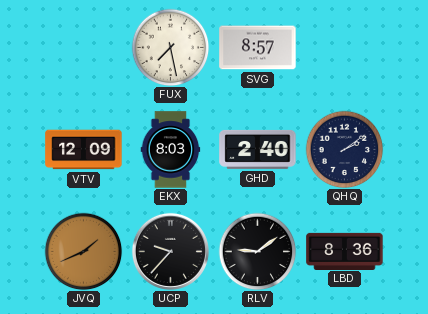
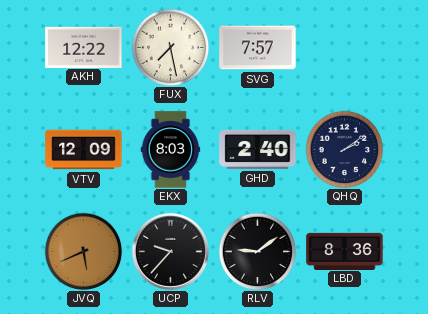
AKH: none -> 12:22 (84, 47)
SVG: 8:57 -> 7:57 (258, 48)
JVQ: 1:41 -> 5:41 (83, 251)
